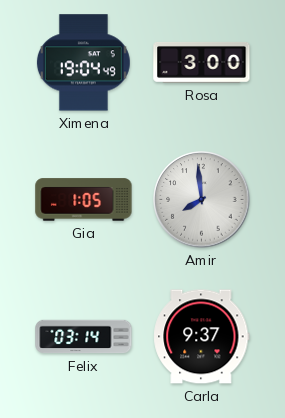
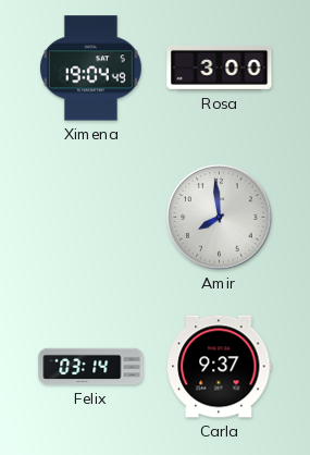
Gia: 1:05 -> none (84, 200)
